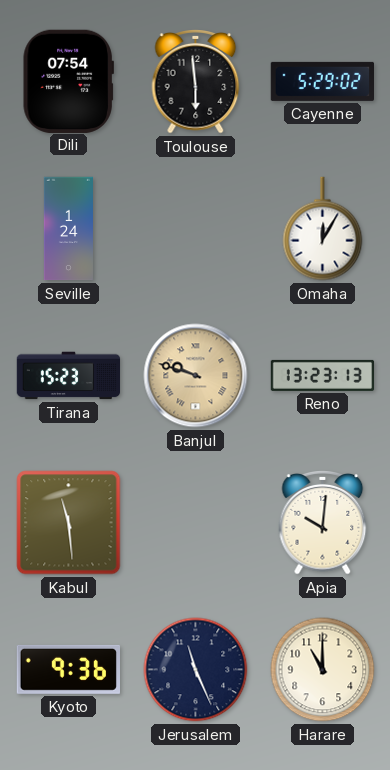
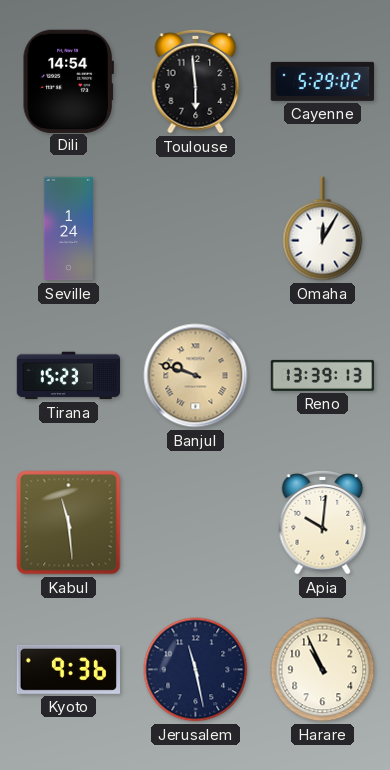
Dili: 07:54 -> 14:54 (68, 81)
Reno: 13:23 -> 13:39 (323, 375)
Jerusalem: 11:26 -> 11:28 (196, 670)
Harare: 11:00 -> 10:56 (323, 670)
